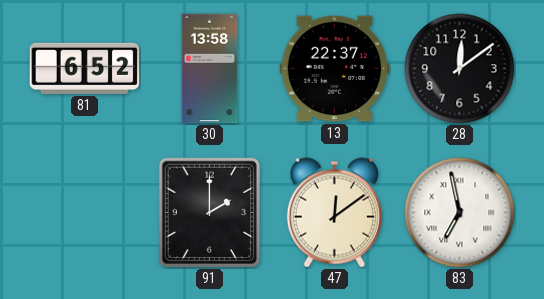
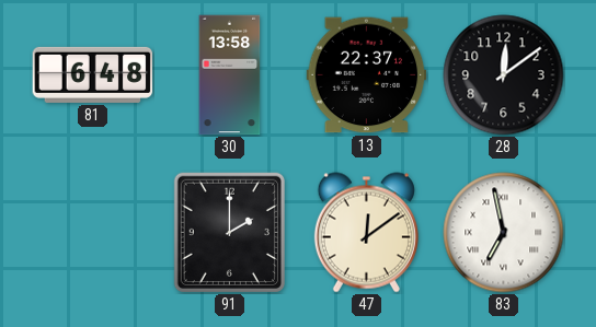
81: 6:52 -> 6:48 (93, 74)
